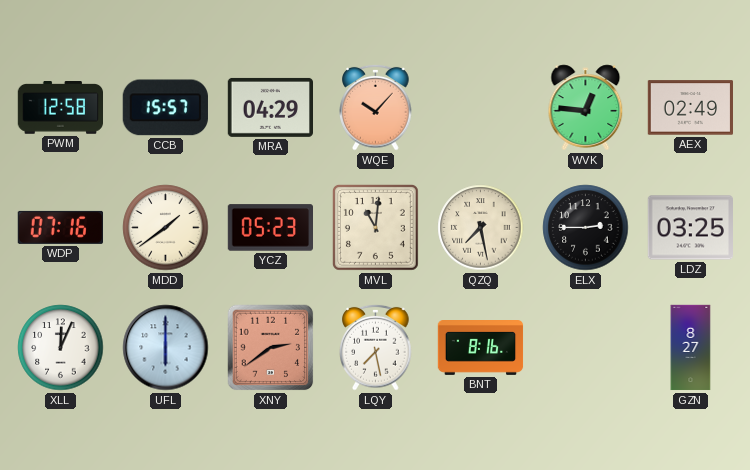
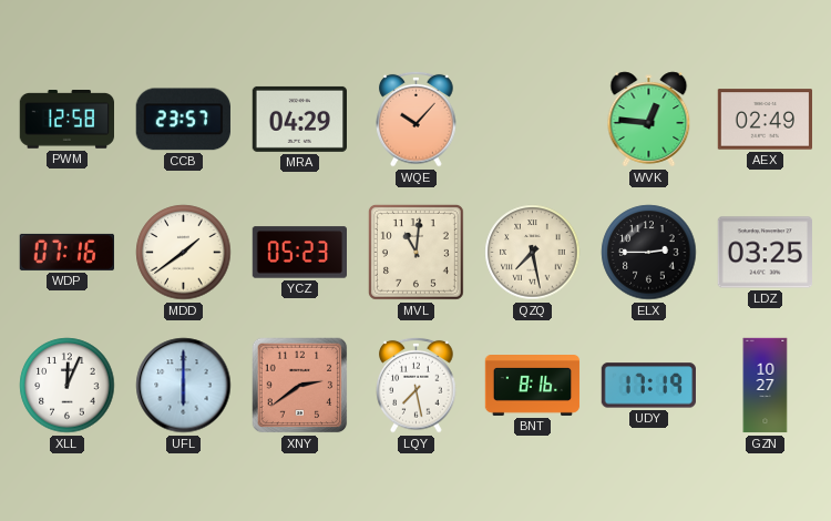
CCB: 15:57 -> 23:57 (183, 120)
UDY: none -> 17:19 (648, 386)
GZN: 8:27 -> 10:27 (766, 386)
